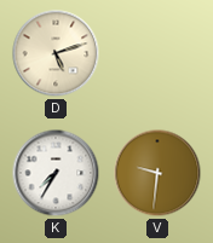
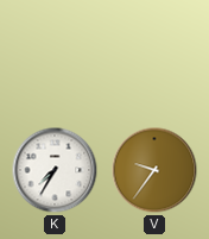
D: 5:12 -> none (56, 53)
V: 9:31 -> 9:36 (154, 170)
